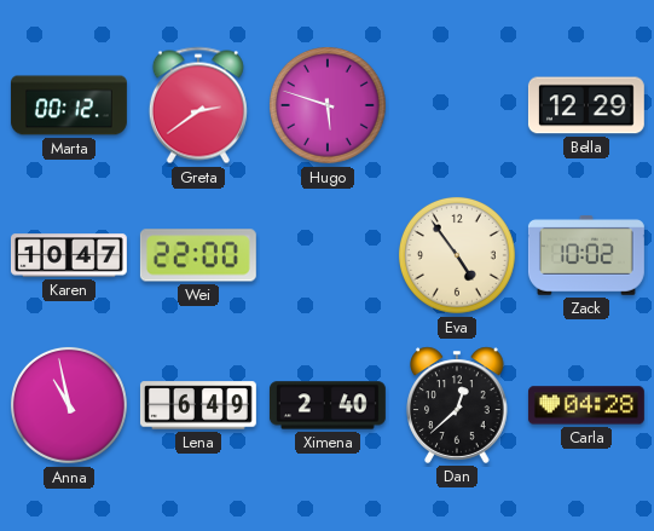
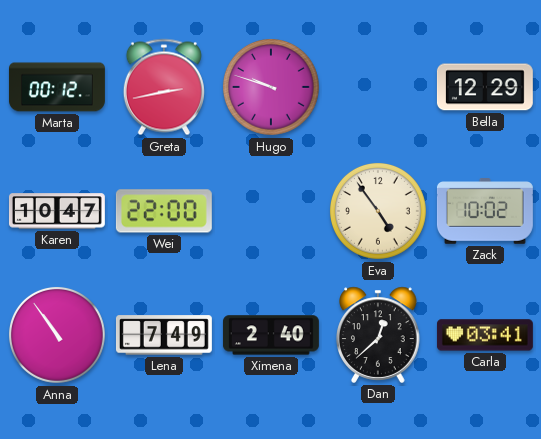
Greta: 2:39 -> 2:43 (164, 87)
Hugo: 5:48 -> 9:48 (271, 87)
Anna: 10:58 -> 10:54 (57, 335)
Lena: 6:49 -> 7:49 (164, 335)
Carla: 04:28 -> 03:41 (485, 335)
